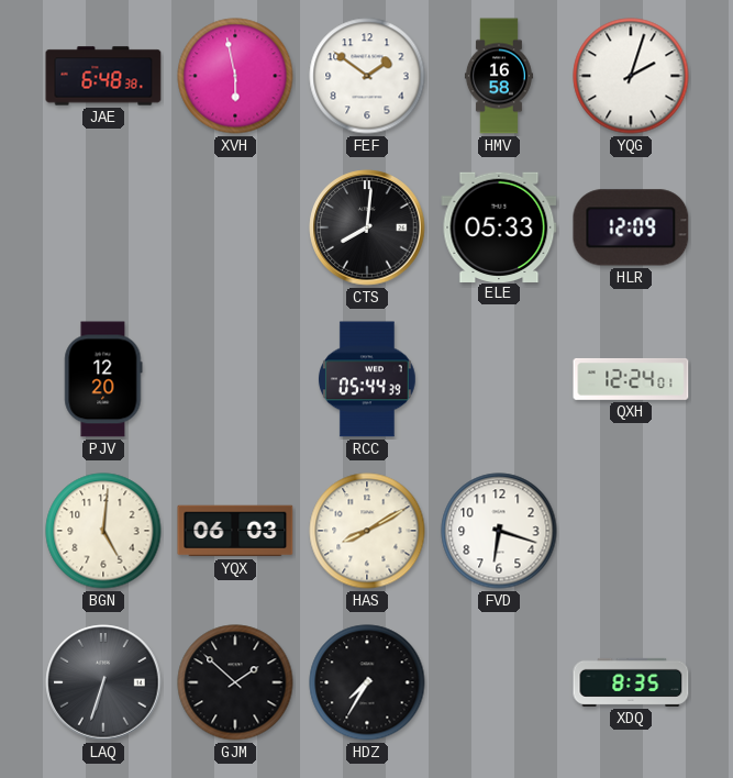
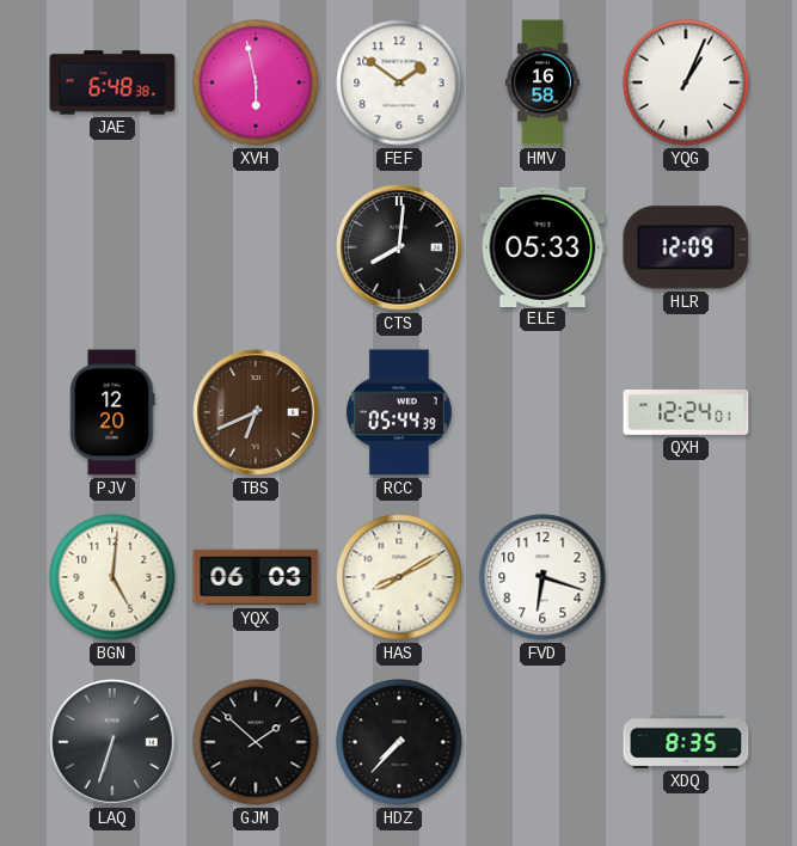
YQG: 2:03 -> 1:04 (686, 82)
TBS: none -> 6:41 (256, 412)
HDZ: 7:35 -> 7:37 (399, 742)
